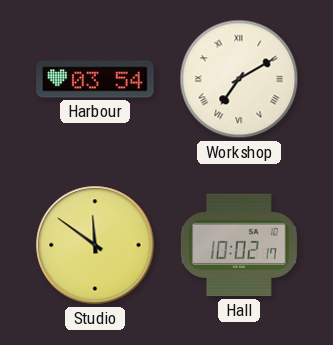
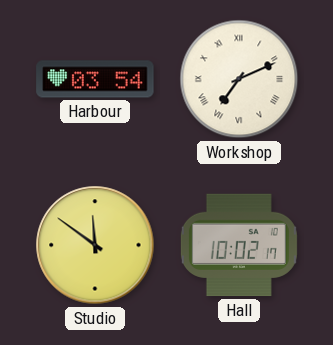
Workshop: 7:10 -> 7:11 (239, 79)
